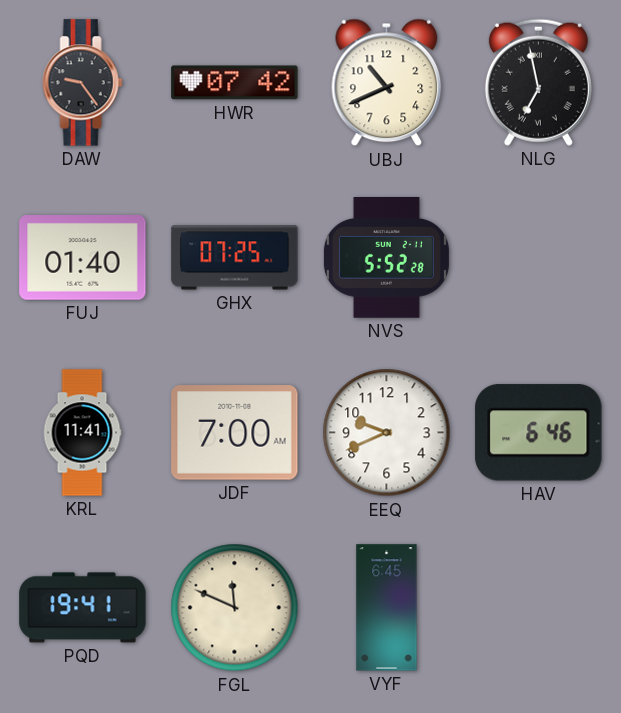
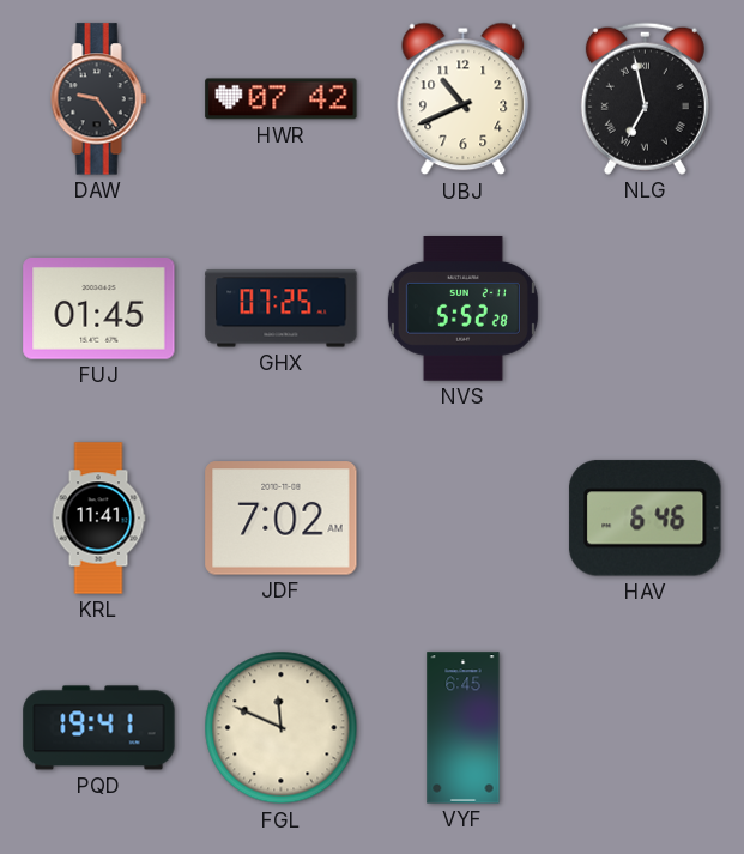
FUJ: 01:40 -> 01:45 (99, 309)
JDF: 7:00 -> 7:02 (282, 519)
EEQ: 9:41 -> none (387, 433)
